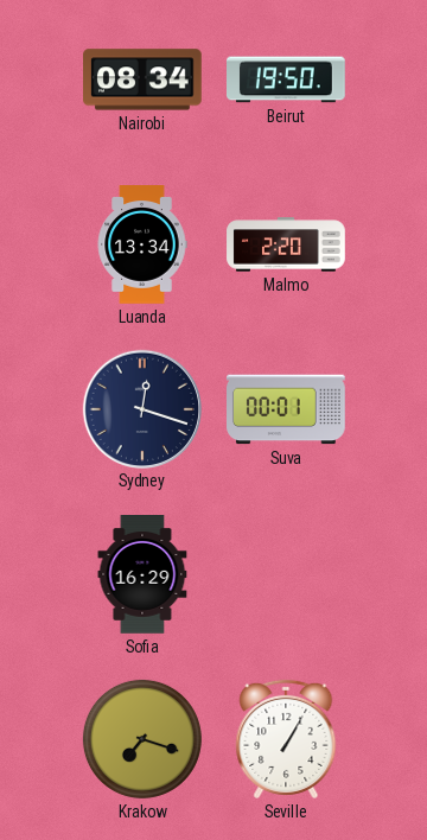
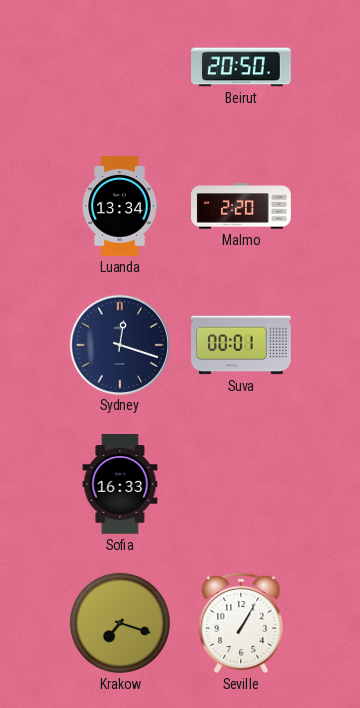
Nairobi: 08:34 -> none (144, 79)
Beirut: 19:50 -> 20:50 (242, 67)
Sofia: 16:29 -> 16:33 (120, 485)
